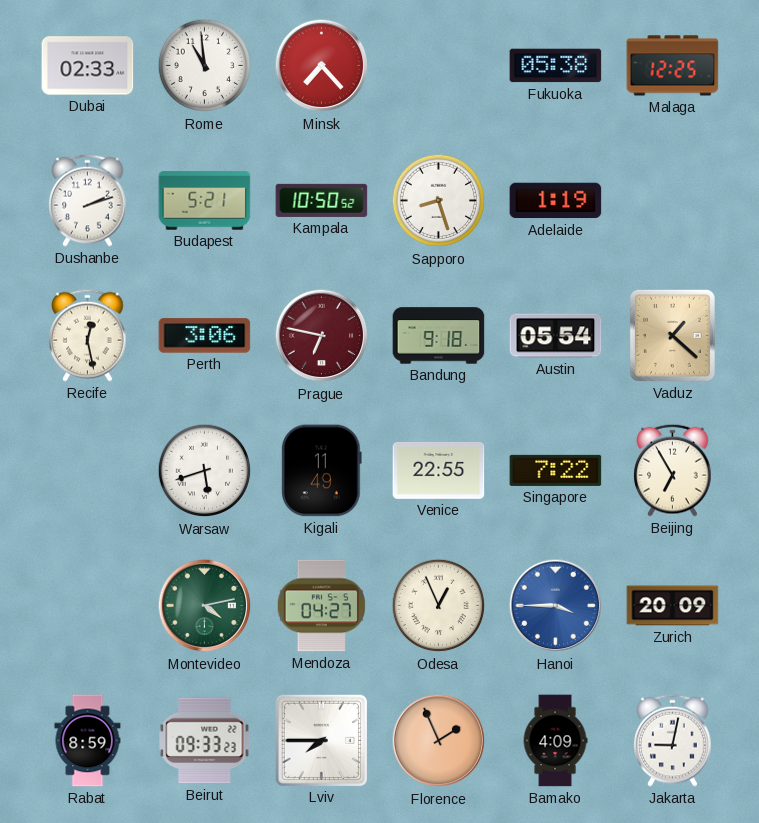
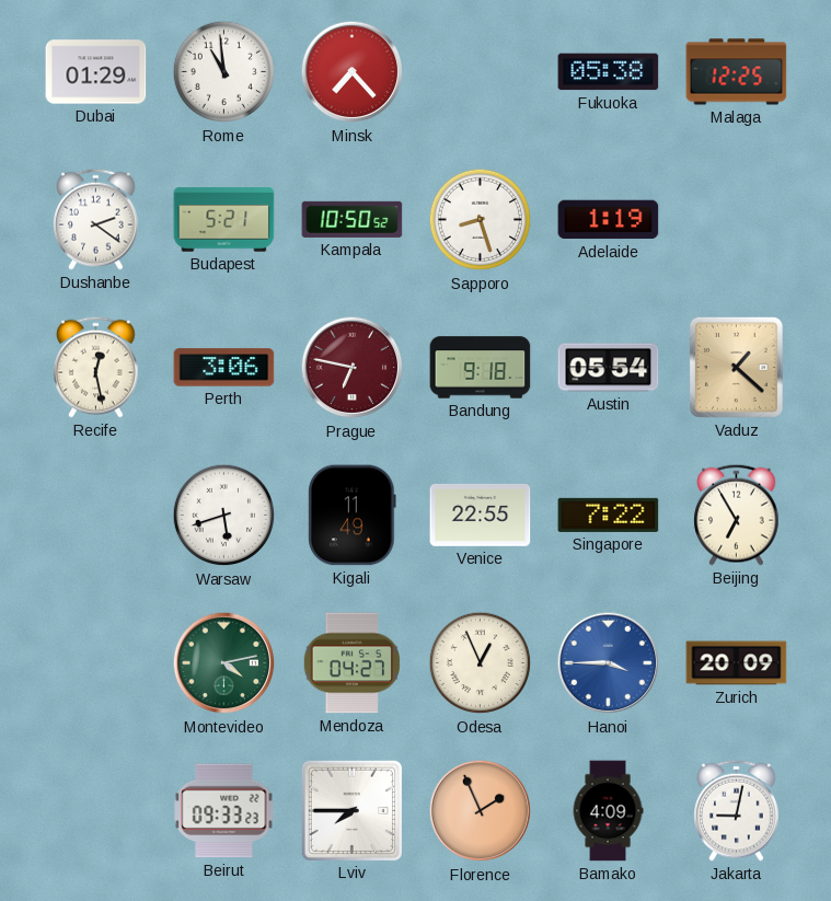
Dubai: 02:33 -> 01:29 (96, 72)
Dushanbe: 2:12 -> 2:21 (96, 219)
Rabat: 8:59 -> none (88, 741)
